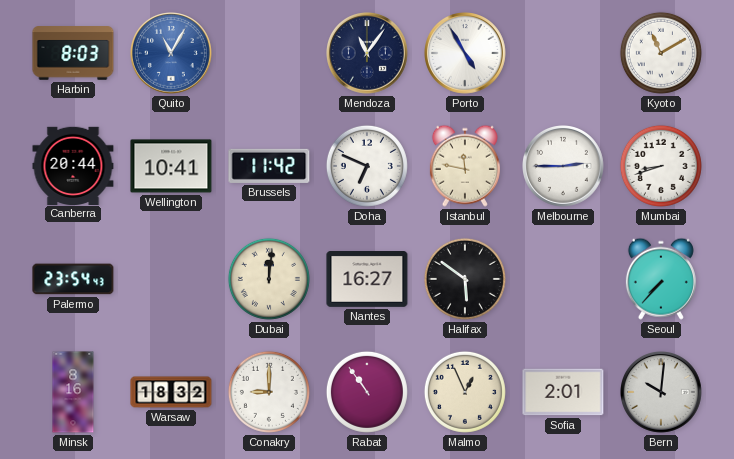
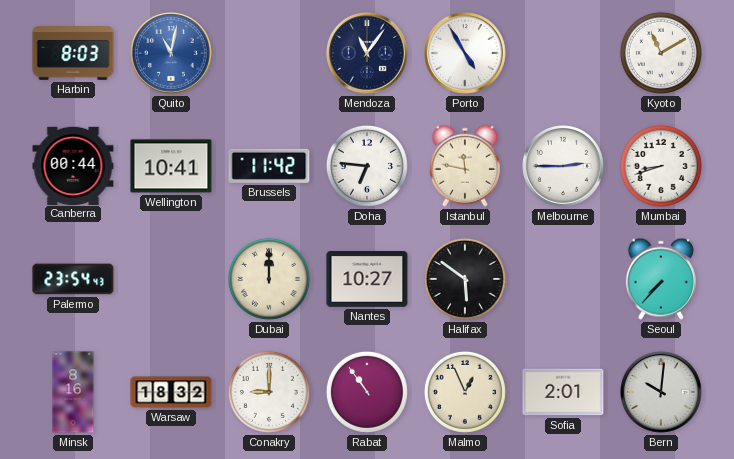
Quito: 11:05 -> 11:02 (172, 54)
Canberra: 20:44 -> 00:44 (73, 165)
Doha: 6:49 -> 6:46 (367, 166)
Dubai: 12:01 -> 12:00 (269, 279)
Nantes: 16:27 -> 10:27 (367, 280)
